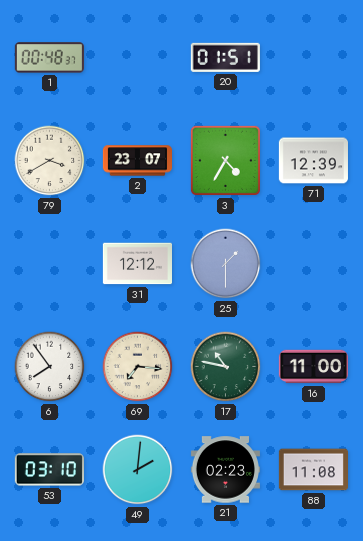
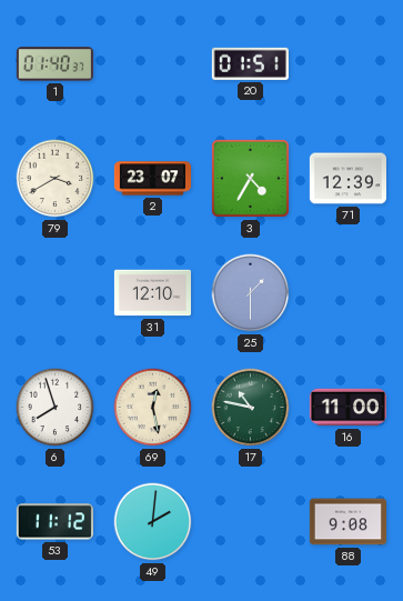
1: 00:48 -> 01:40 (54, 64)
31: 12:12 -> 12:10 (152, 293)
6: 7:54 -> 7:57 (56, 408)
69: 7:16 -> 12:28 (153, 408)
53: 03:10 -> 11:12 (54, 522)
21: 02:23 -> none (225, 470)
88: 11:08 -> 9:08 (347, 522)
